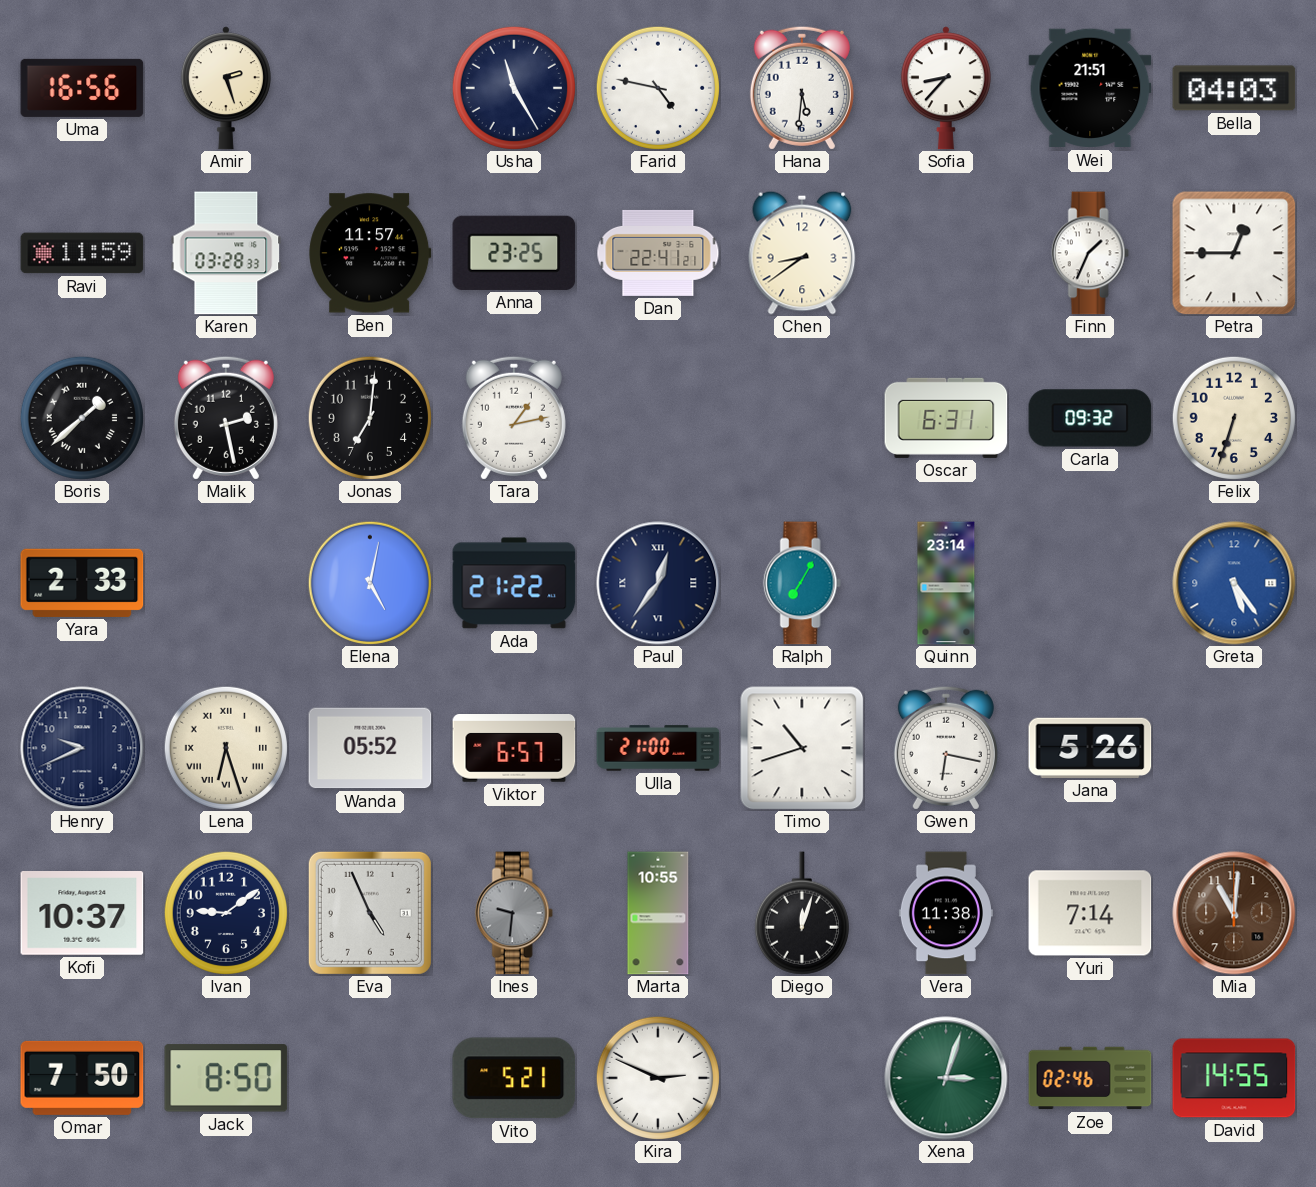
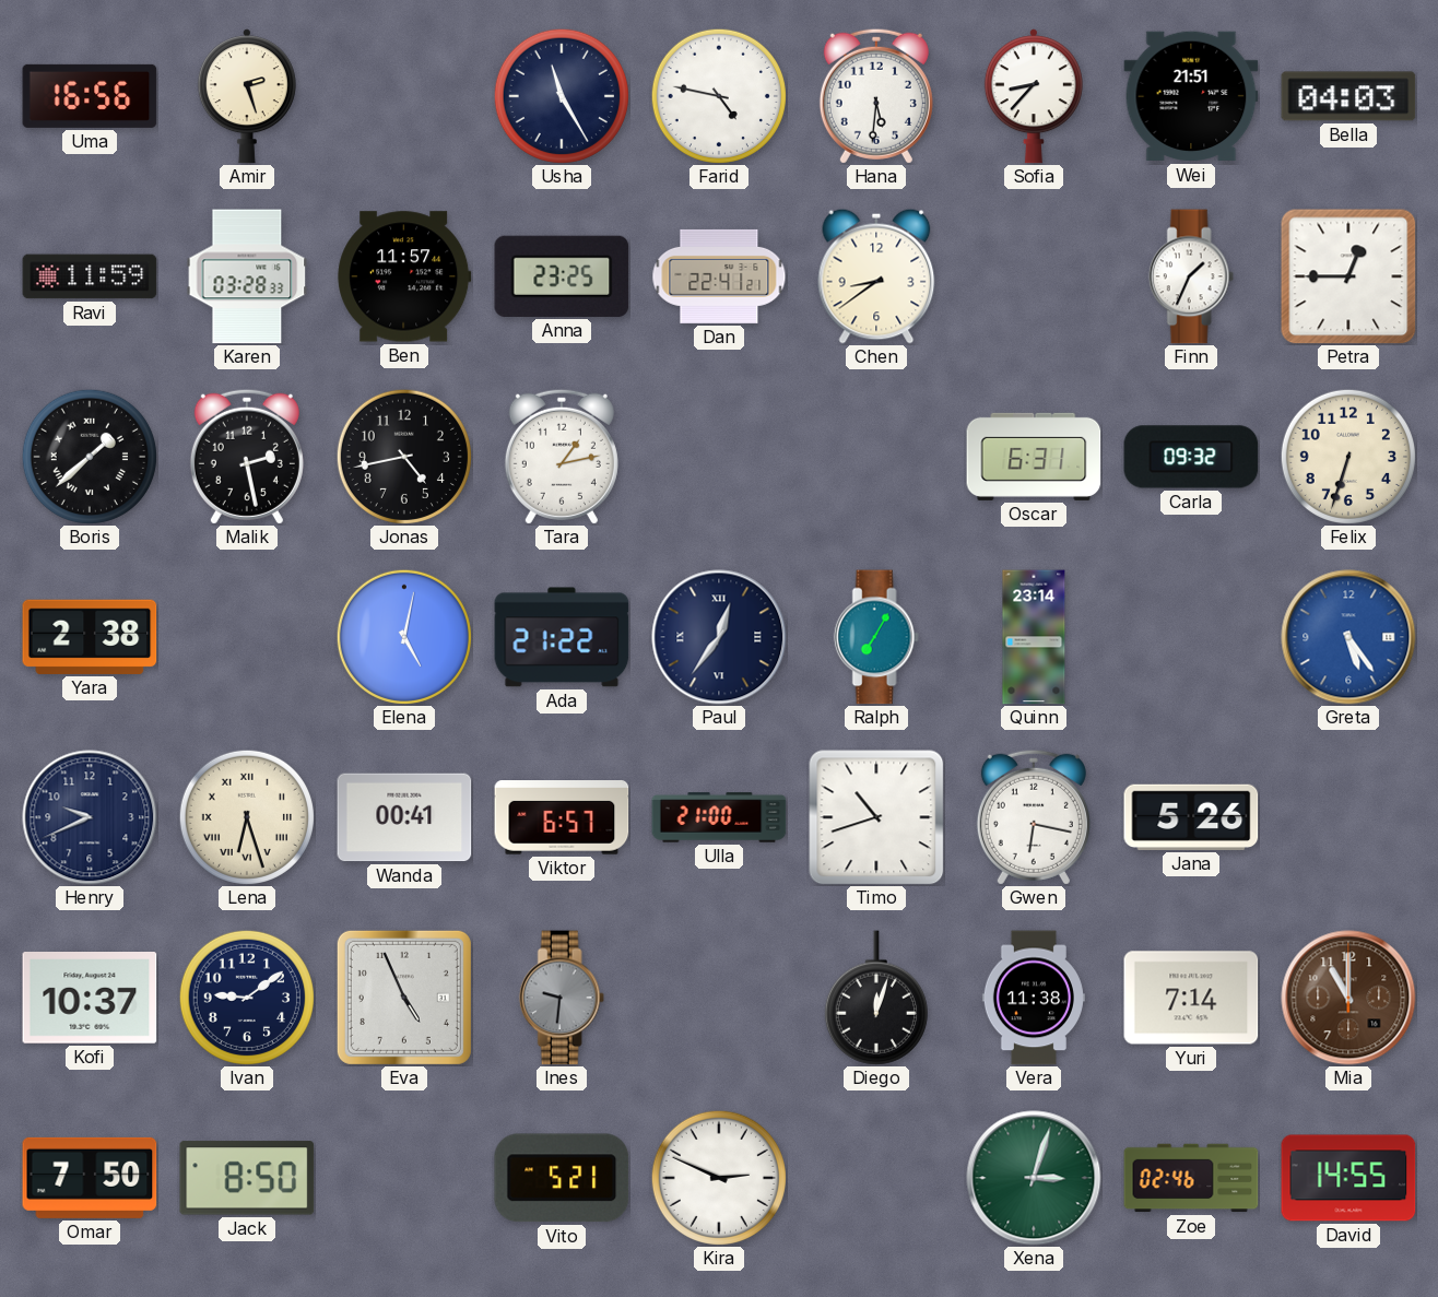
Jonas: 7:01 -> 4:43 (404, 457)
Yara: 2:33 -> 2:38 (90, 637)
Wanda: 05:52 -> 00:41 (404, 817)
Marta: 10:55 -> none (658, 913)
Mia: 11:01 -> 11:00 (1348, 998)
